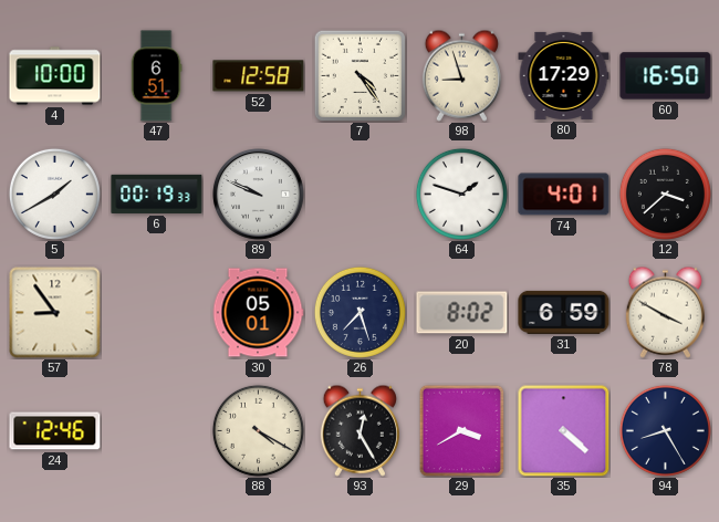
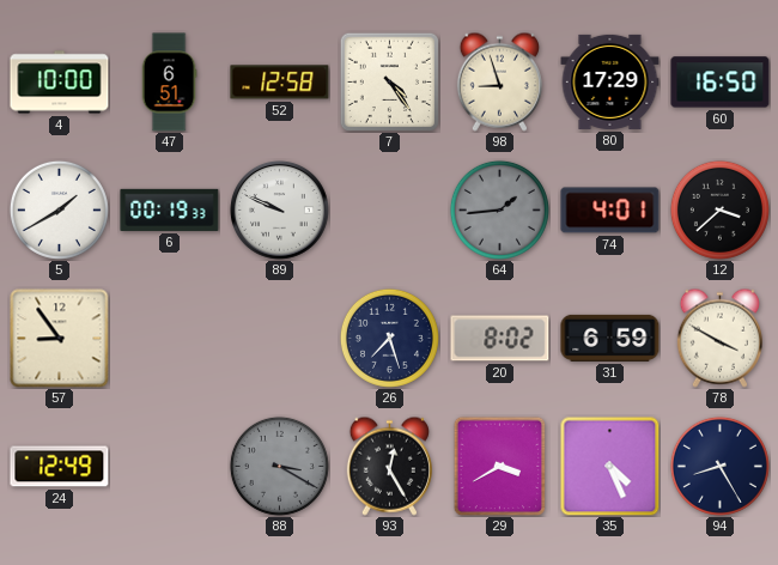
64: 1:48 -> 1:44 (499, 209)
64 dial: white -> grey (499, 209)
30: 05:01 -> none (258, 313)
24: 12:46 -> 12:49 (60, 467)
88: 4:20 -> 3:20 (279, 466)
88 dial: cream -> grey (279, 466)
35: 4:22 -> 4:26 (609, 466)
